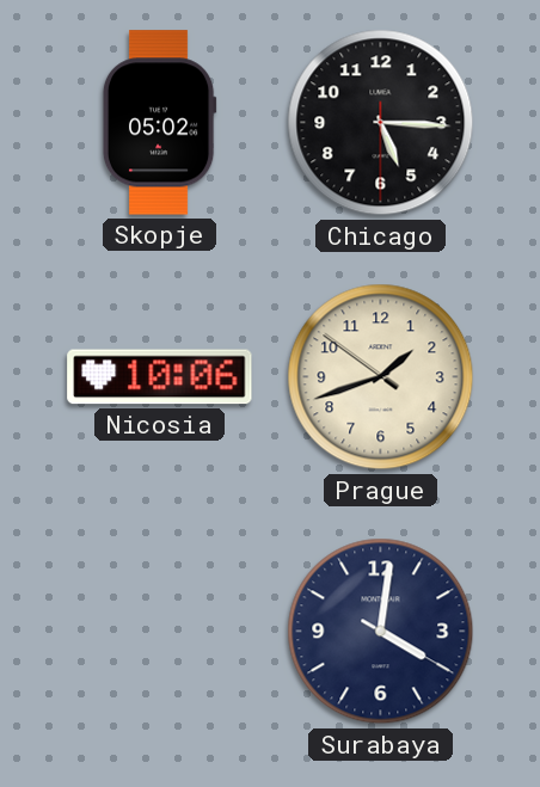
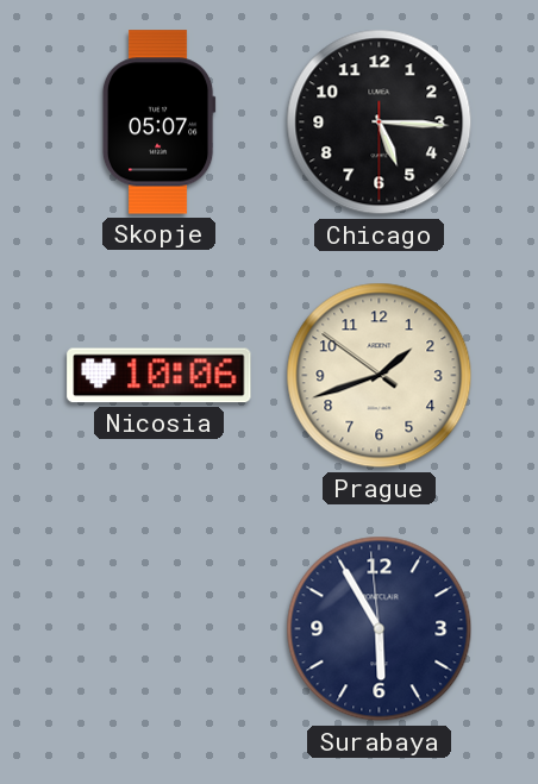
Skopje: 05:02 -> 05:07 (158, 123)
Surabaya: 4:01 -> 5:54 (380, 629)
